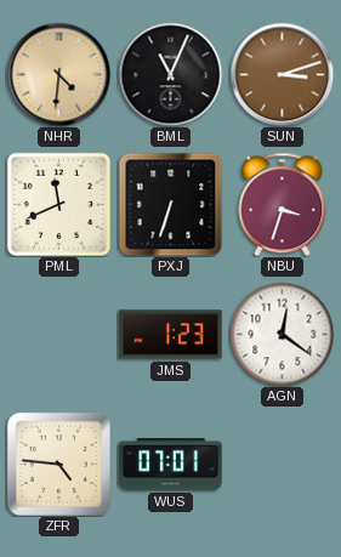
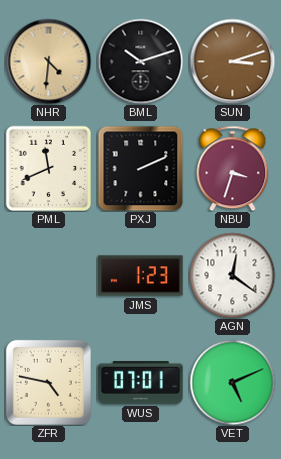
BML: 11:04 -> 10:12 (140, 61)
PXJ: 6:33 -> 2:11 (140, 168)
ZFR: 4:46 -> 4:47 (48, 382)
VET: none -> 5:11 (232, 382)
